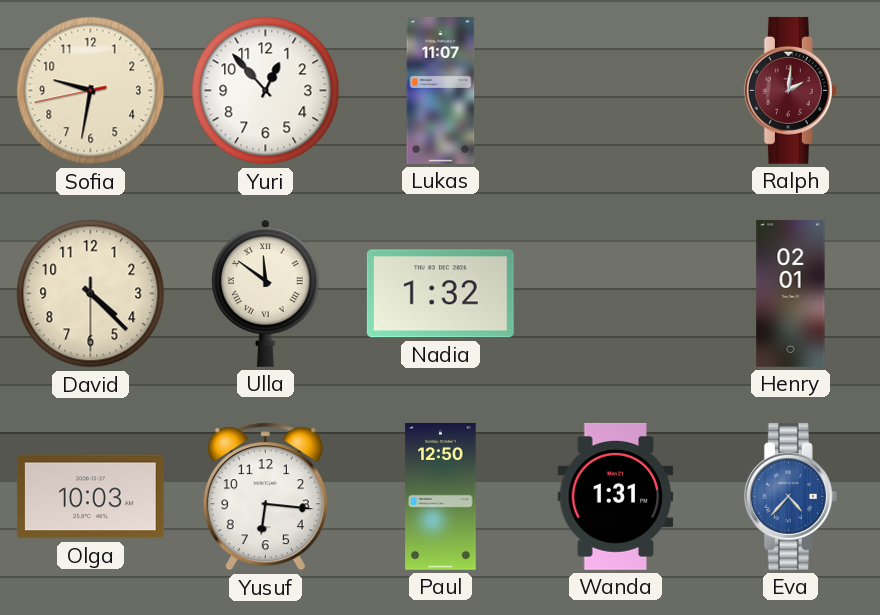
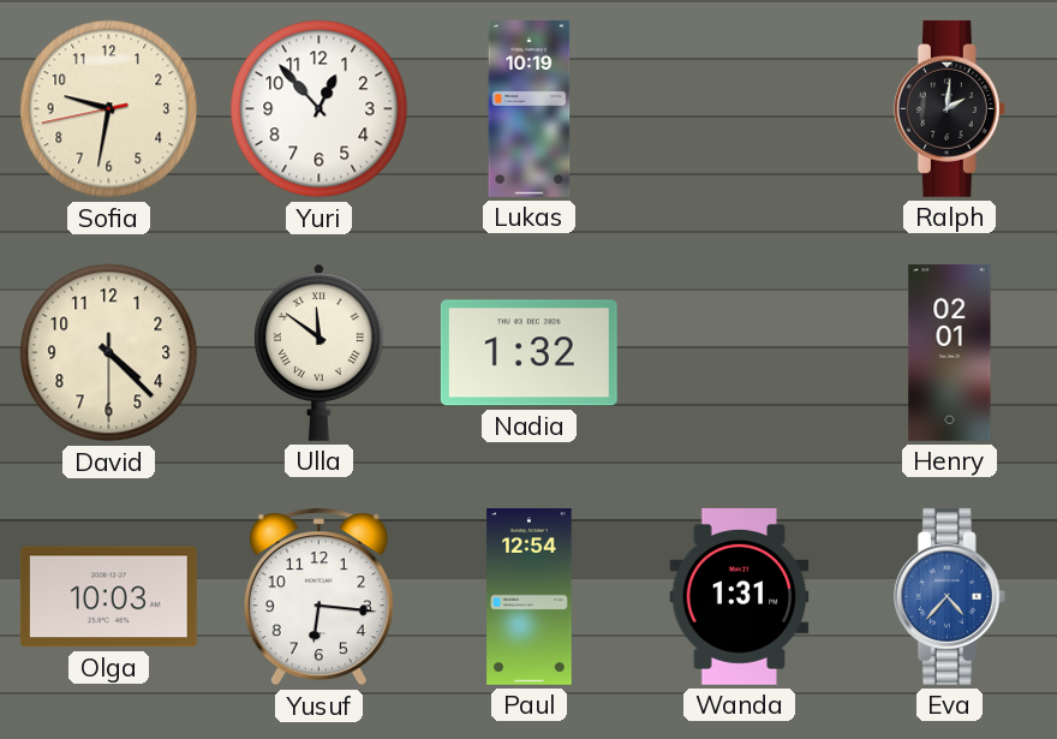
Lukas: 11:07 -> 10:19 (530, 108)
Ralph dial: burgundy -> black (949, 108)
Paul: 12:50 -> 12:54 (530, 596)
